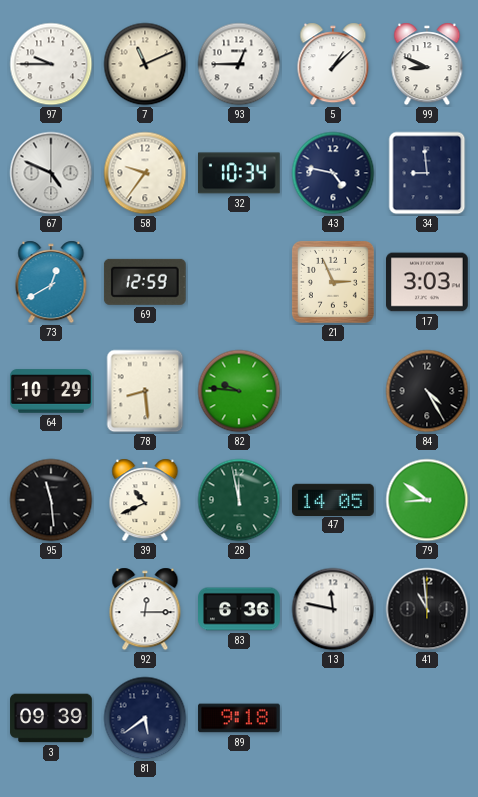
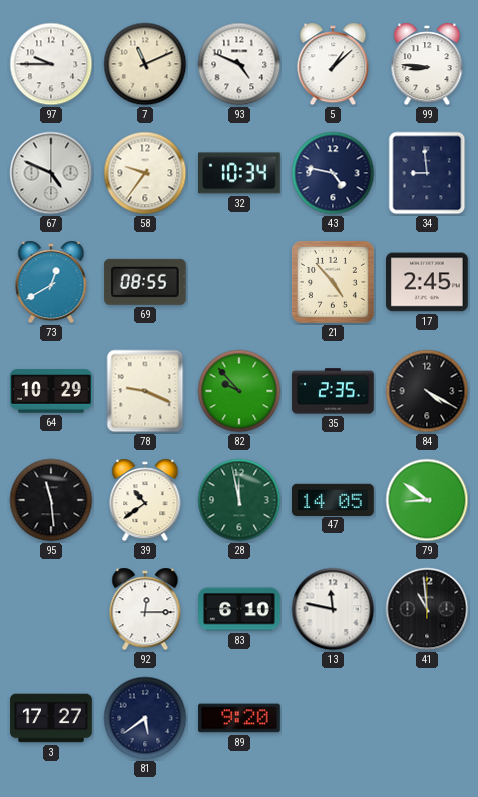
93: 12:45 -> 4:49 (239, 64)
99: 8:49 -> 8:46 (427, 64)
69: 12:59 -> 08:55 (145, 282)
21: 2:56 -> 4:53 (333, 282)
17: 3:03 -> 2:45 (428, 282)
78: 8:29 -> 9:19 (145, 391)
82: 9:46 -> 9:53 (239, 391)
35: none -> 2:35 (334, 391)
84: 4:25 -> 4:20 (427, 391)
39: 10:41 -> 10:39 (145, 500)
83: 6:36 -> 6:10 (239, 609)
3: 09:39 -> 17:27 (51, 718)
89: 9:18 -> 9:20 (239, 718)
